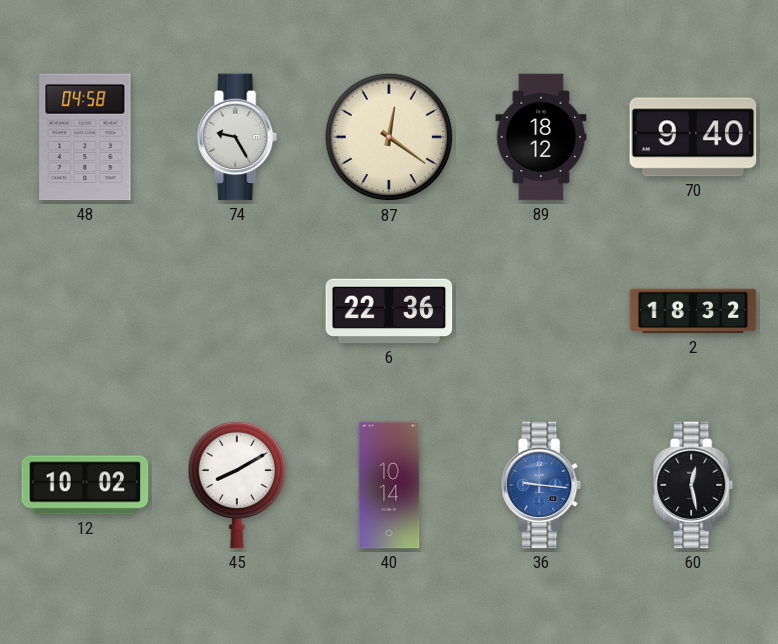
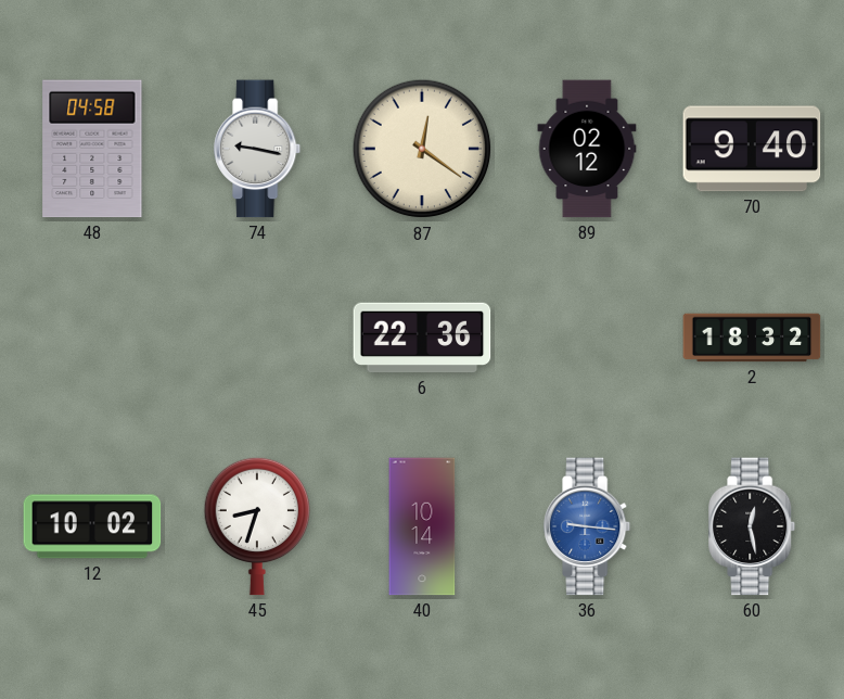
74: 9:25 -> 9:17 (258, 149)
89: 18:12 -> 02:12 (587, 149)
45: 8:10 -> 8:33 (256, 526)
